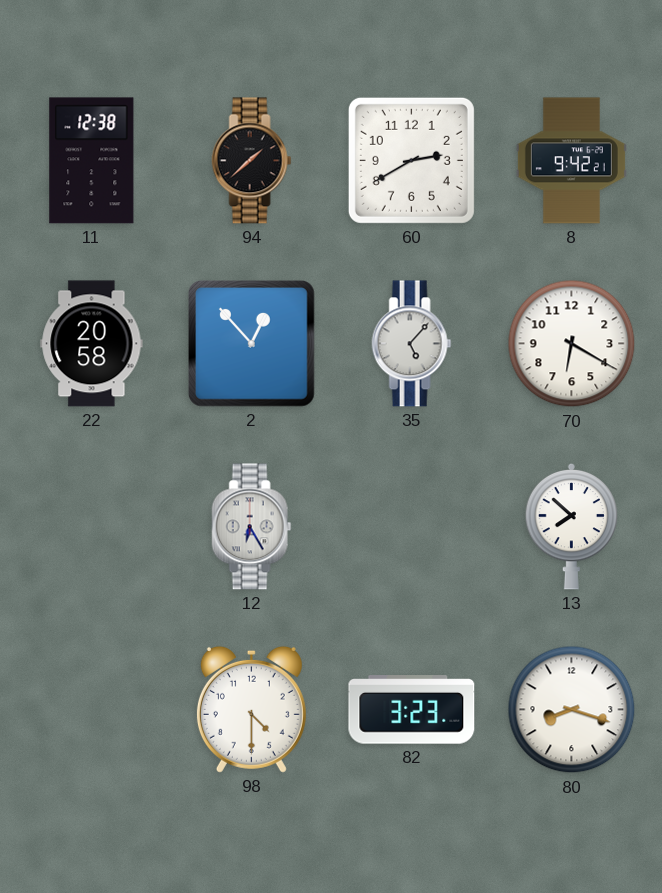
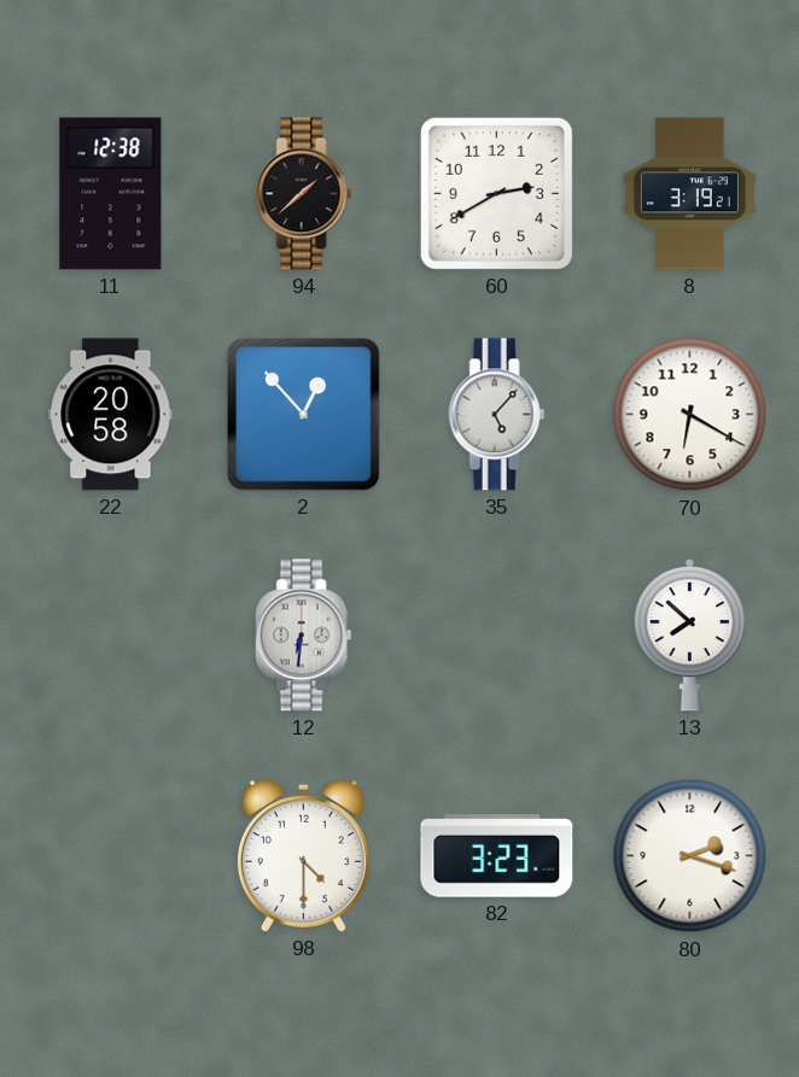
8: 9:42 -> 3:19 (689, 194)
12: 6:25 -> 6:31 (304, 636)
80: 8:18 -> 2:18 (690, 856)
